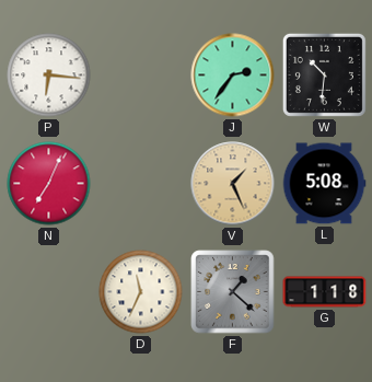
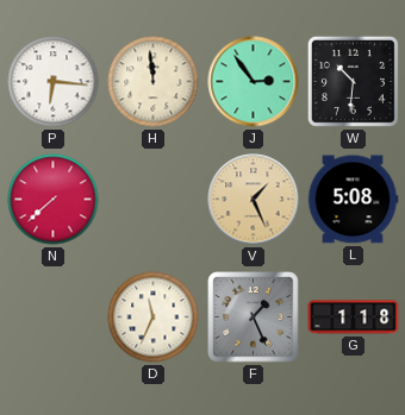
H: none -> 11:59 (154, 82)
J: 2:36 -> 2:54 (254, 82)
N: 7:04 -> 7:38 (54, 200)
F: 1:22 -> 1:26 (254, 317)
